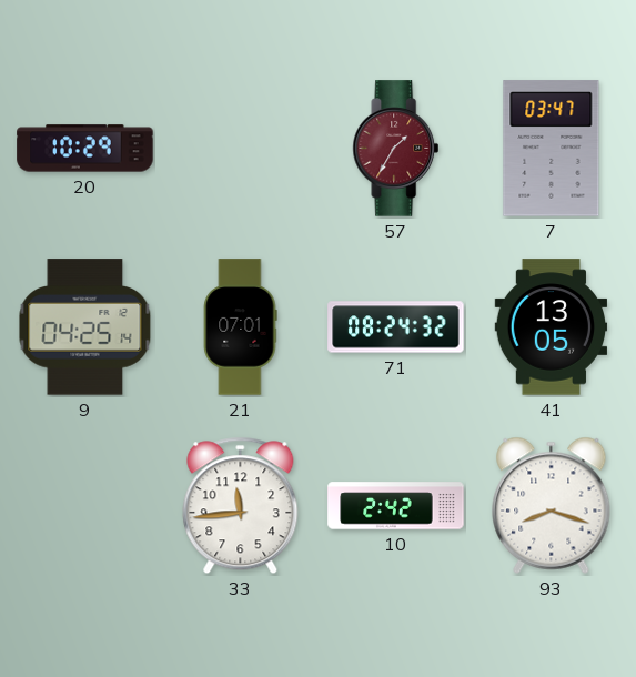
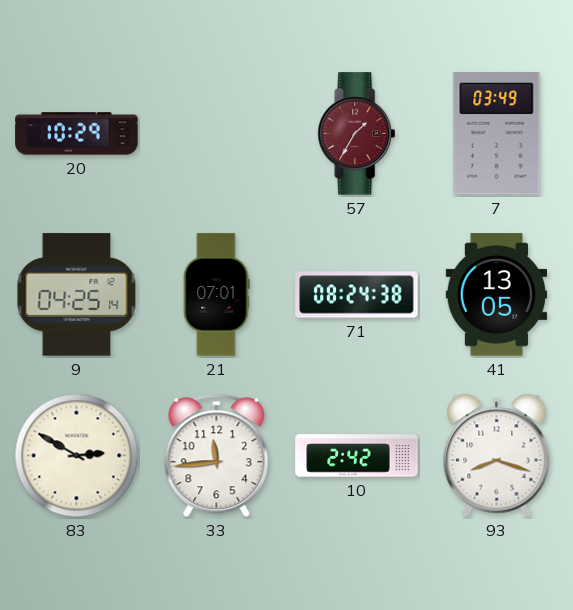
7: 03:47 -> 03:49 (497, 134)
71: 08:24:32 -> 08:24:38 (357, 295)
83: none -> 2:50 (77, 456)
